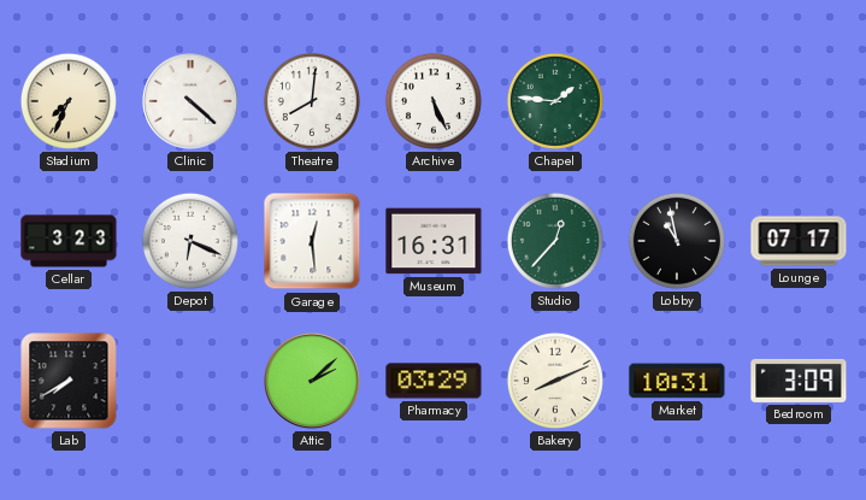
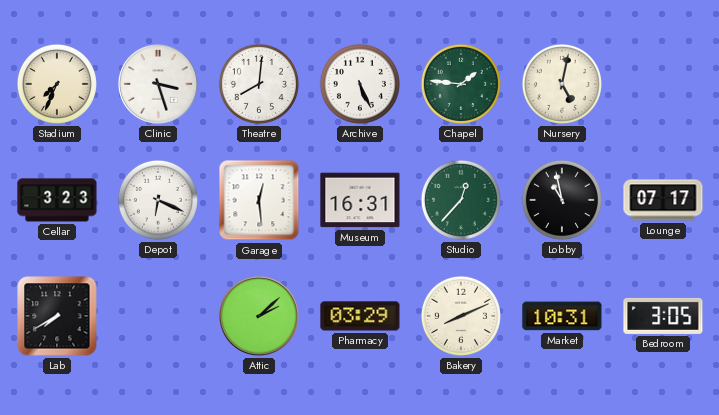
Clinic: 4:22 -> 3:27 (159, 85)
Nursery: none -> 5:02 (562, 84)
Bedroom: 3:09 -> 3:05 (663, 316)
